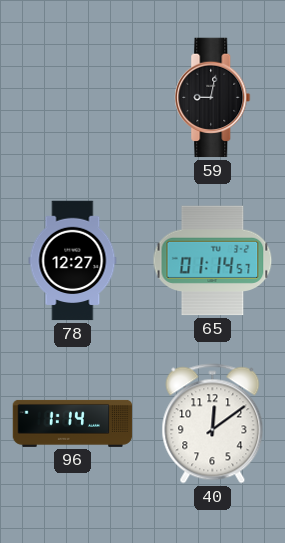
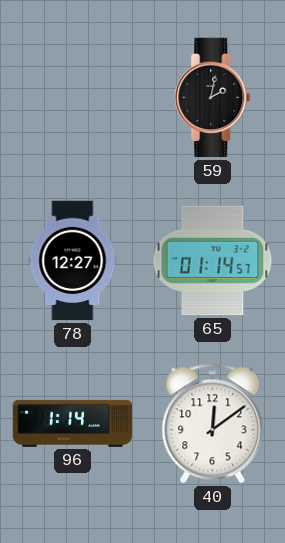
59: 9:02 -> 2:02 (213, 98)
